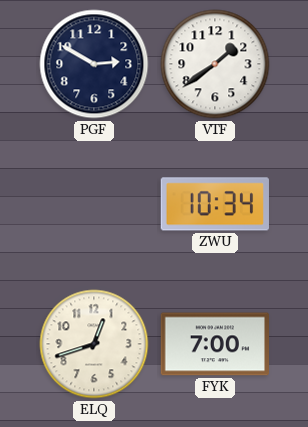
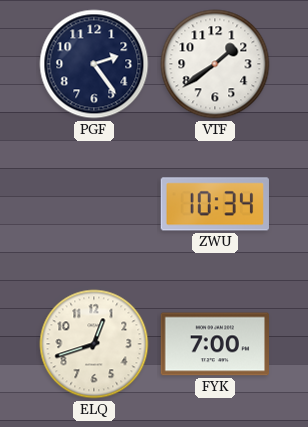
PGF: 2:50 -> 2:24 (94, 64)
